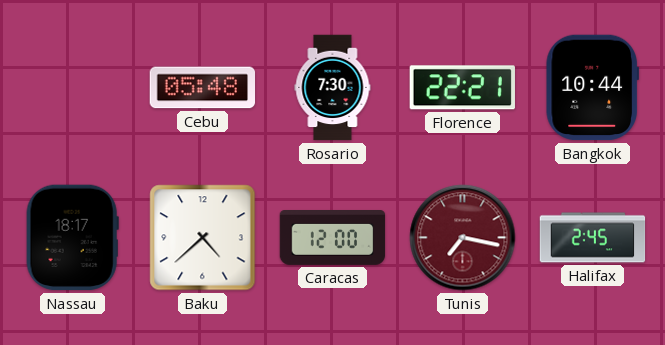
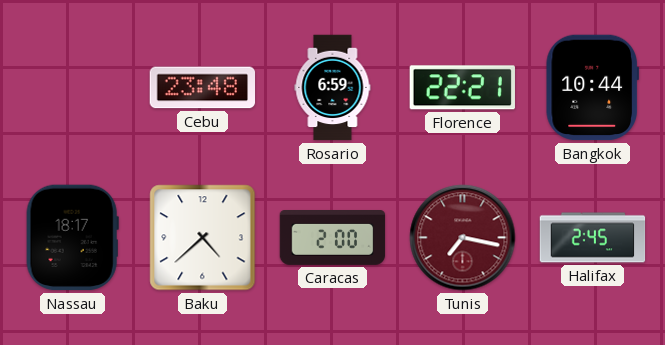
Cebu: 05:48 -> 23:48 (203, 88)
Rosario: 7:30 -> 6:59 (333, 88)
Caracas: 12:00 -> 2:00 (333, 238)
